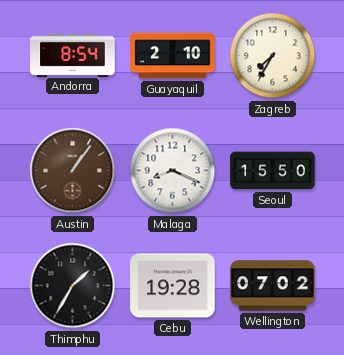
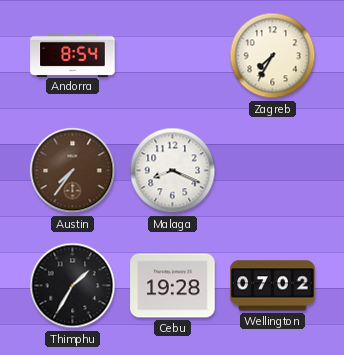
Guayaquil: 2:10 -> none (173, 56)
Austin: 1:06 -> 7:36 (73, 171)
Seoul: 15:50 -> none (273, 171)
